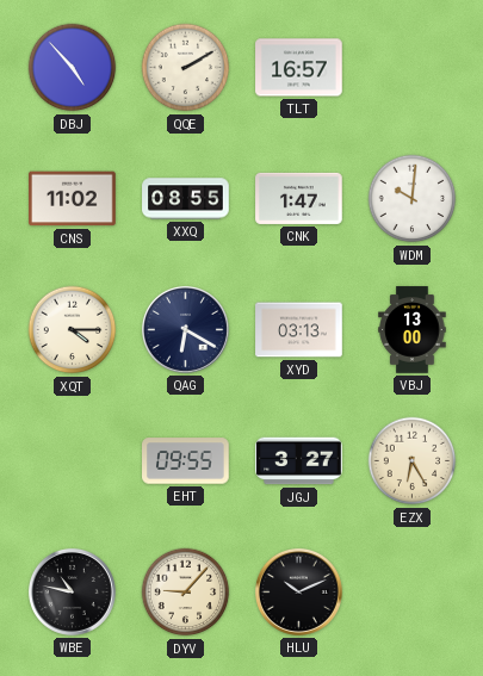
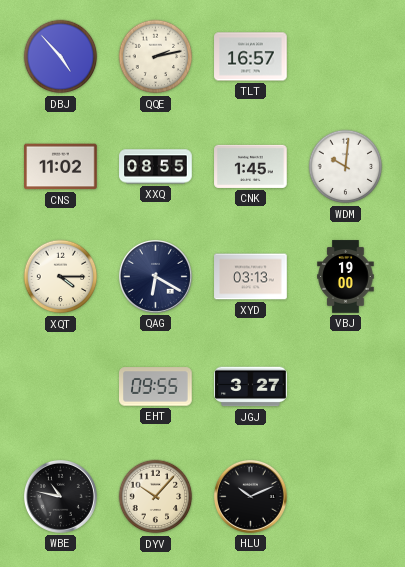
QQE: 2:10 -> 2:13 (156, 57)
CNK: 1:47 -> 1:45 (251, 166)
VBJ: 13:00 -> 19:00 (346, 277)
EZX: 6:25 -> none (413, 461)
DYV: 9:07 -> 10:07 (156, 497)
